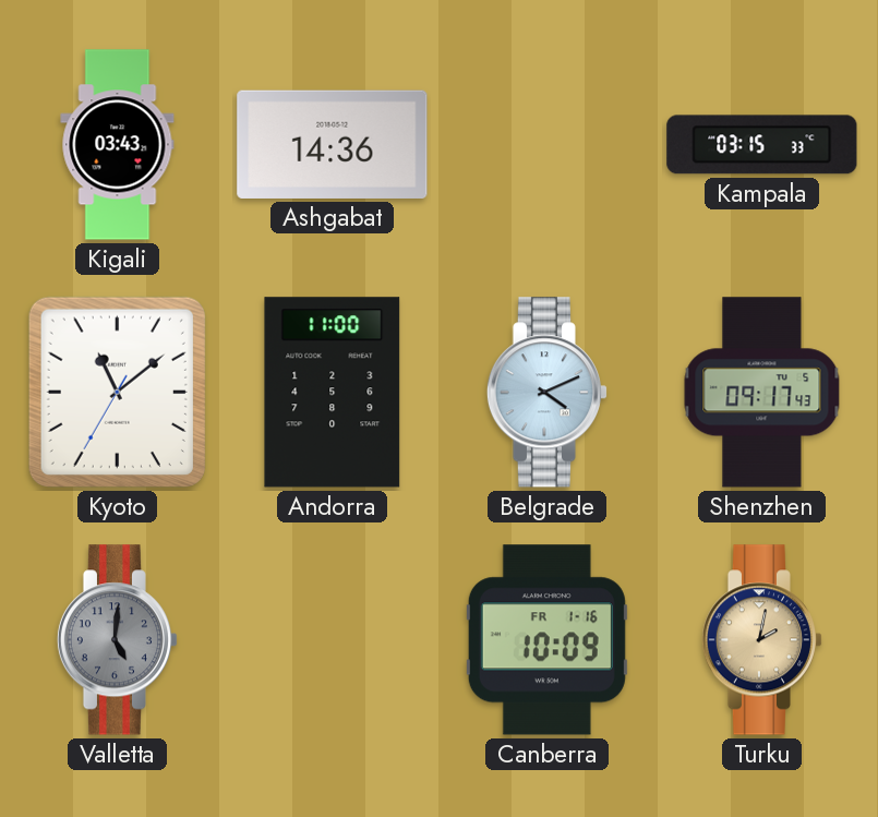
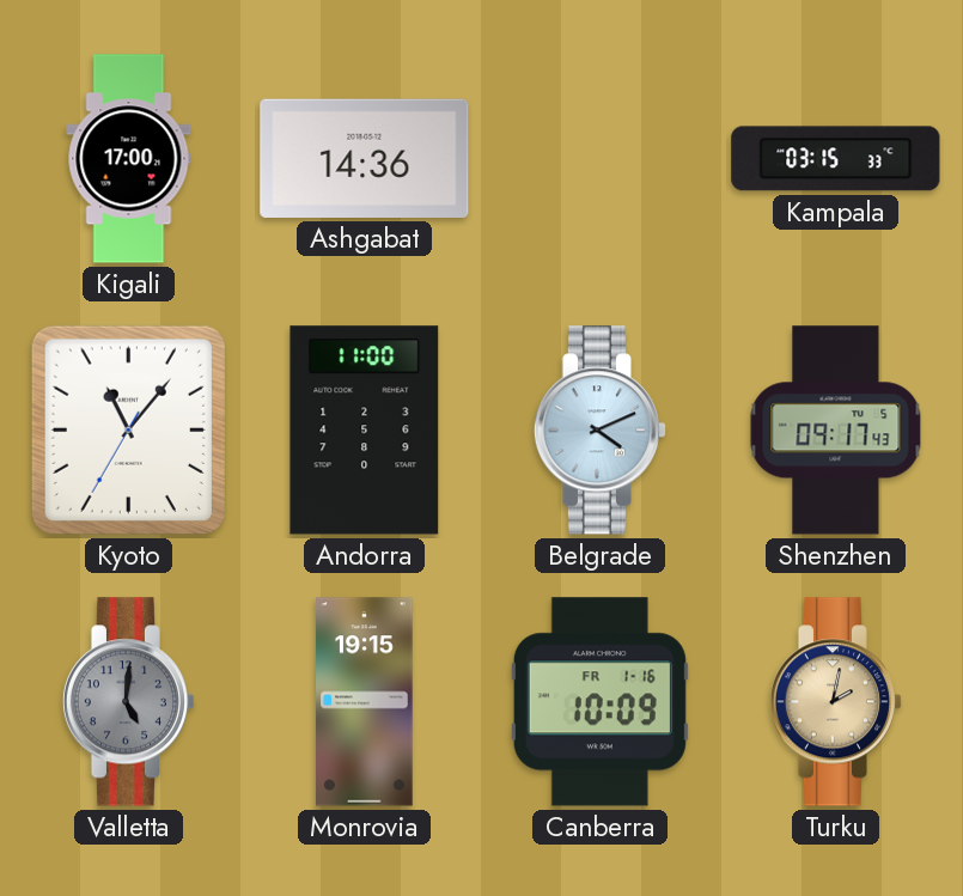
Kigali: 03:43 -> 17:00 (129, 159)
Kyoto: 11:08 -> 11:06 (128, 429)
Monrovia: none -> 19:15 (365, 702)
